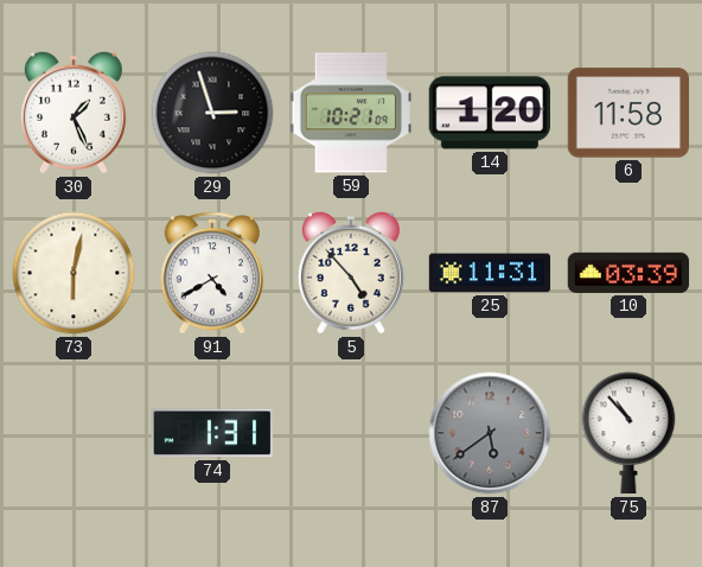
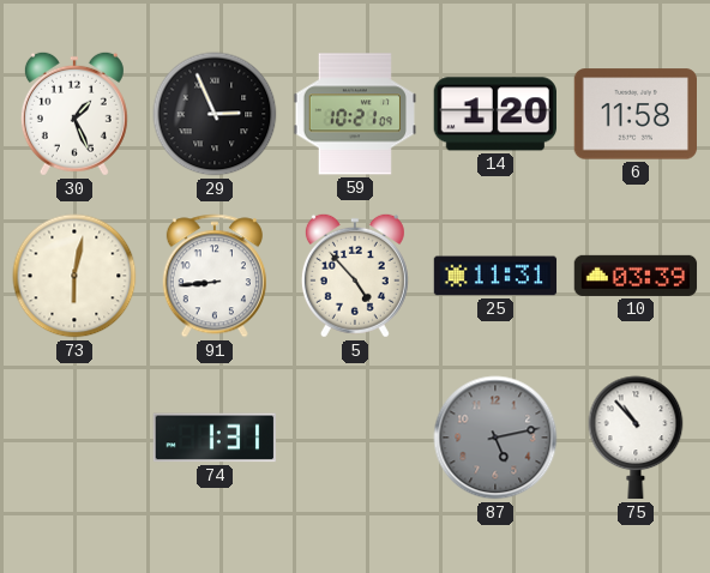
29: 2:57 -> 2:56 (215, 114)
91: 4:40 -> 8:44 (215, 276)
87: 5:39 -> 5:13 (495, 438)
